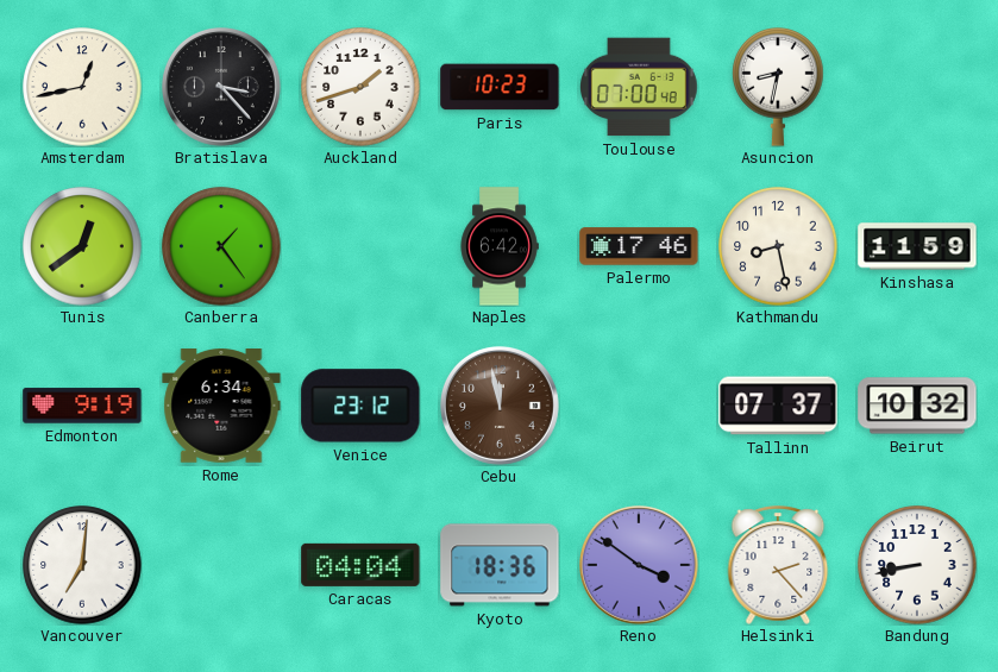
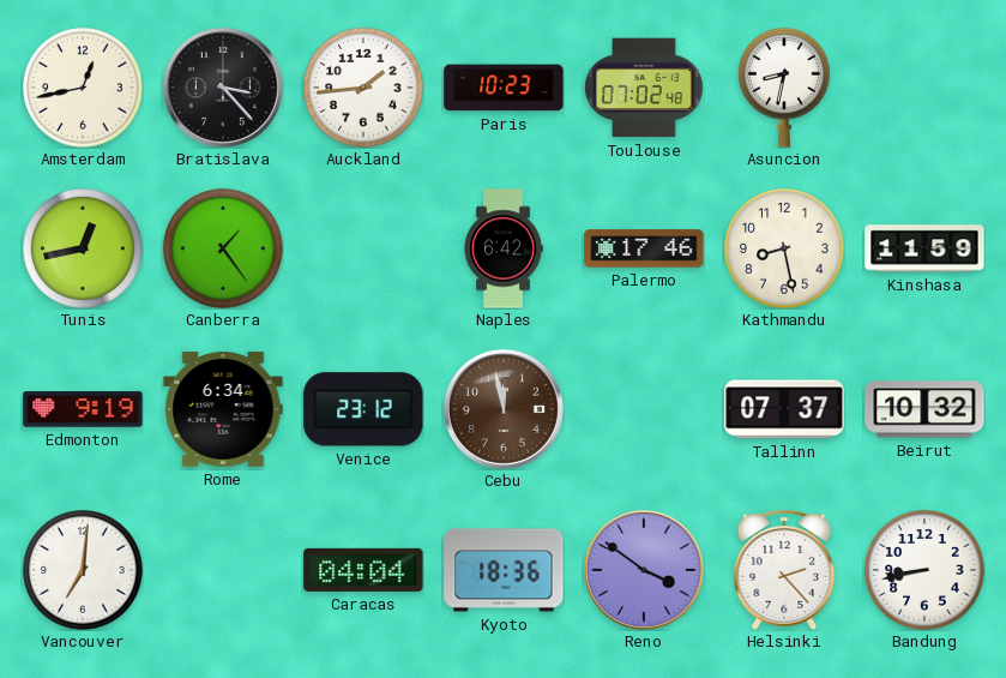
Auckland: 1:42 -> 1:44 (363, 88)
Toulouse: 07:00 -> 07:02 (645, 88)
Tunis: 12:39 -> 12:43 (83, 248)
